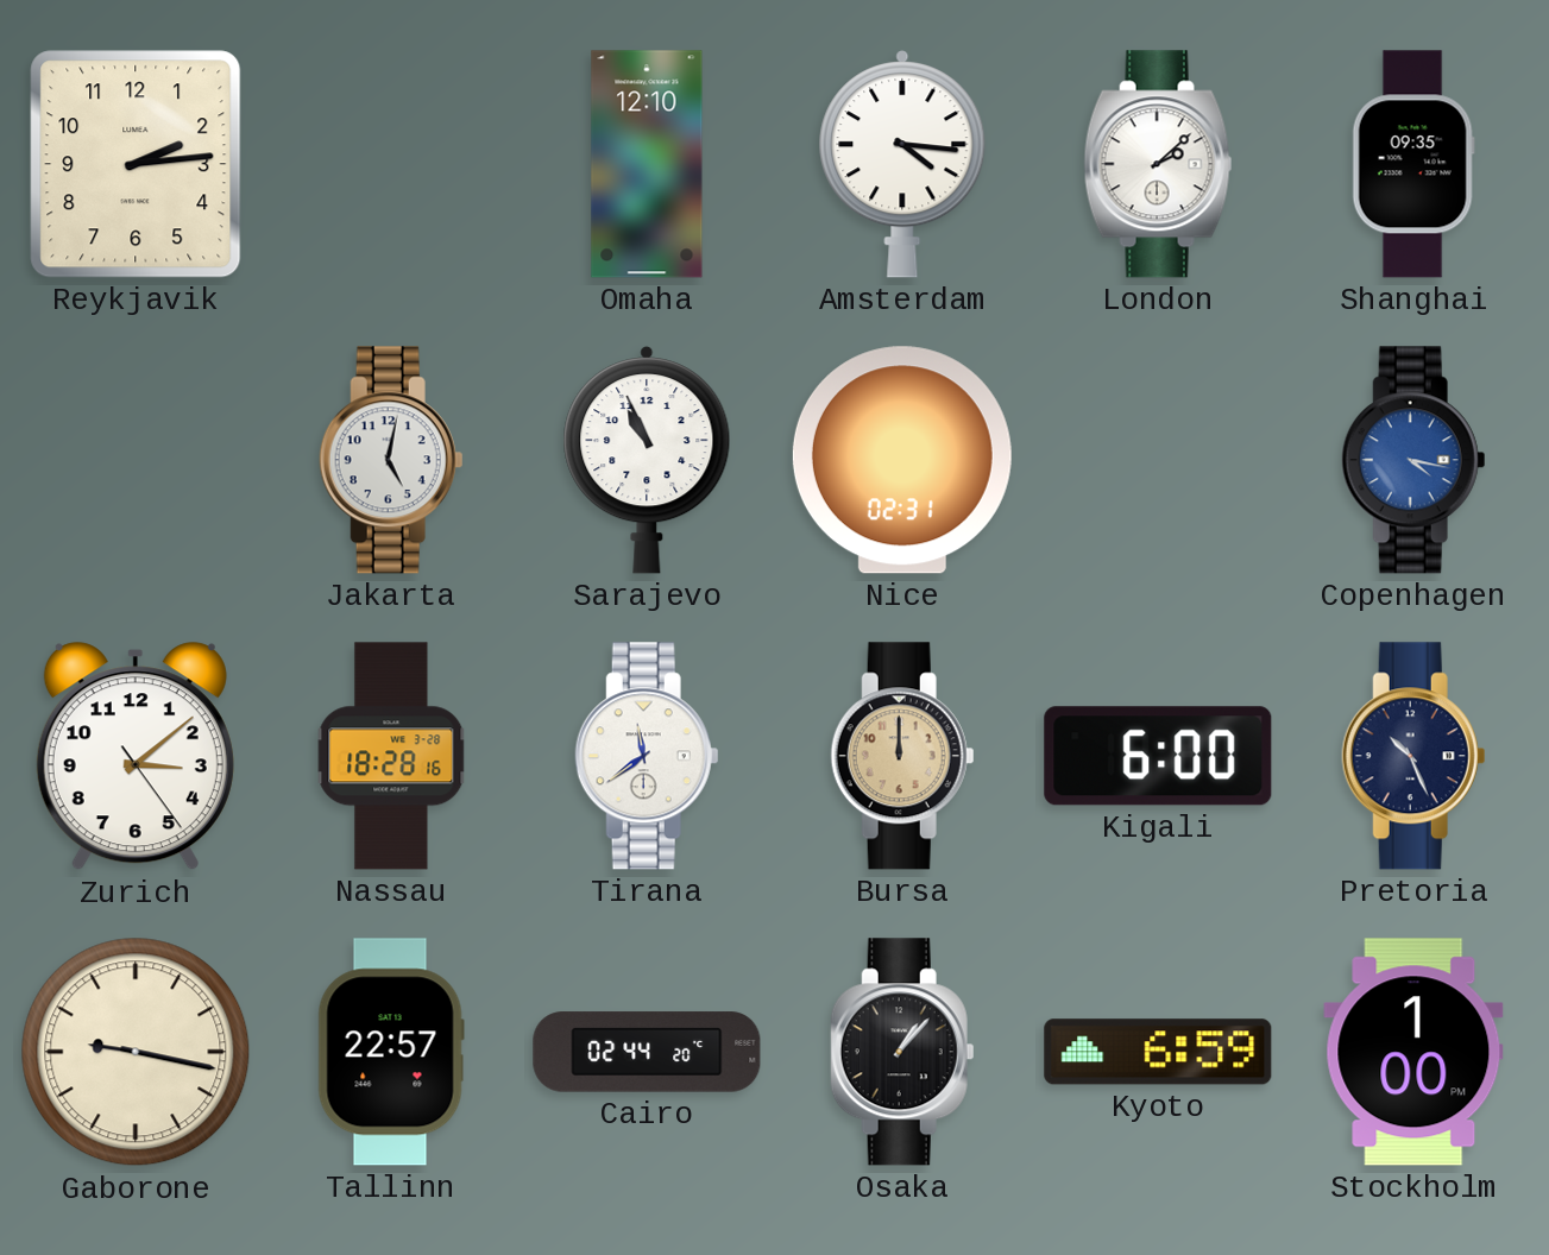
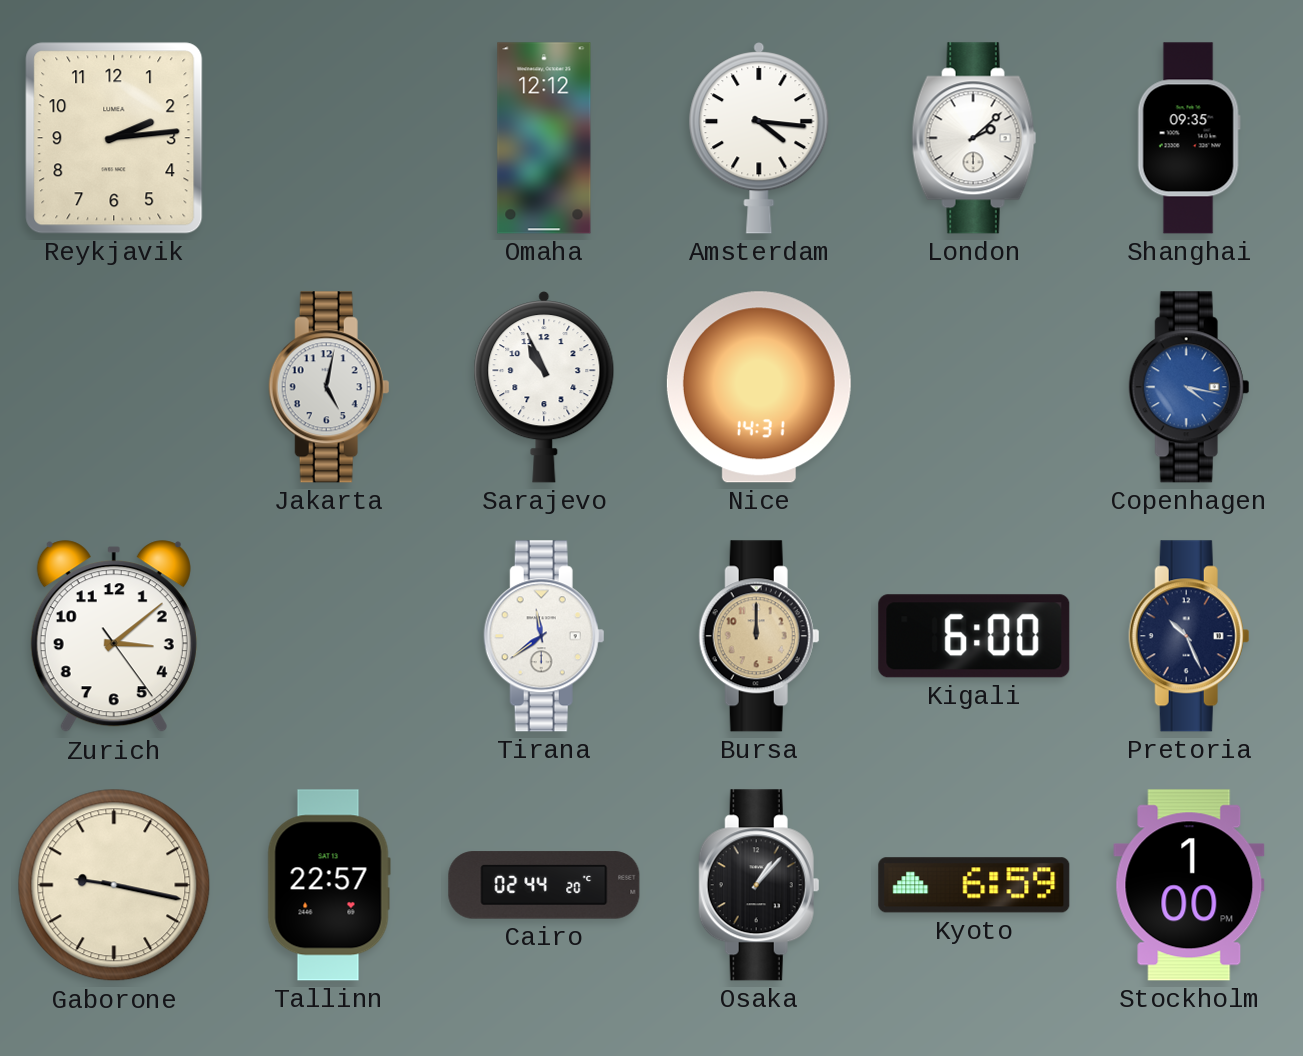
Omaha: 12:10 -> 12:12 (544, 138)
Nice: 02:31 -> 14:31 (759, 387)
Nassau: 18:28 -> none (391, 756)
